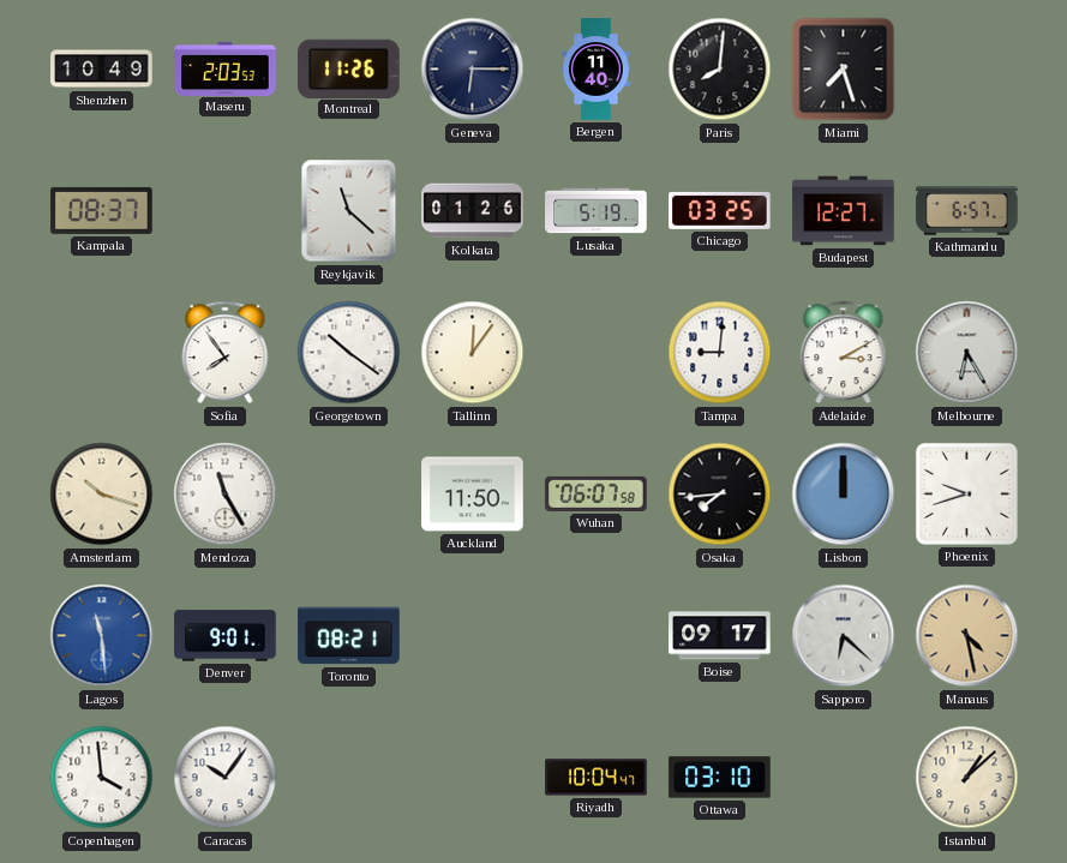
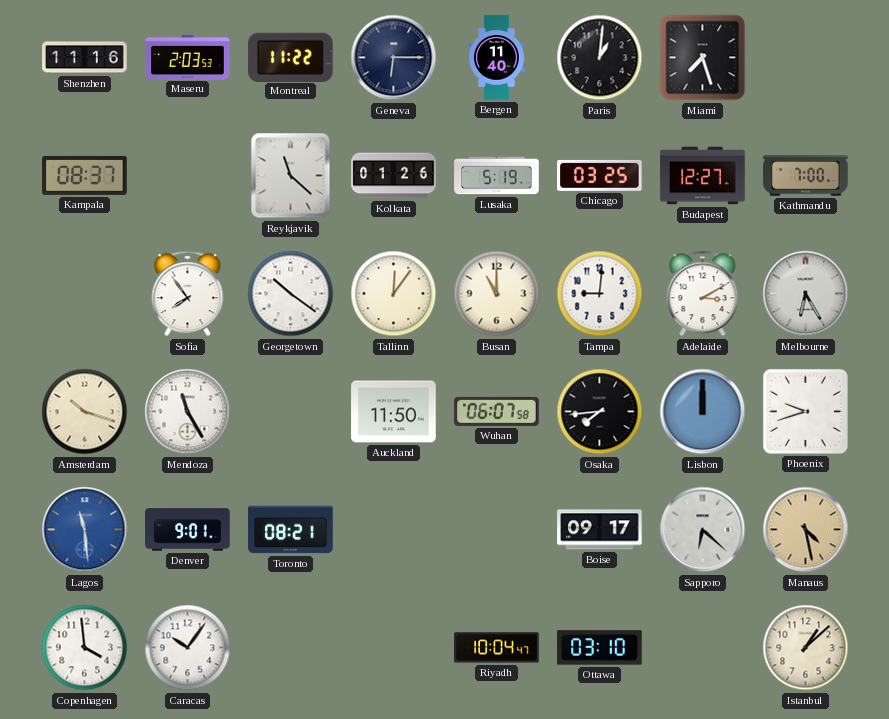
Shenzhen: 10:49 -> 11:16 (85, 58)
Montreal: 11:26 -> 11:22 (291, 57)
Paris: 8:01 -> 1:01 (600, 58)
Kathmandu: 6:57 -> 7:00 (806, 176)
Busan: none -> 11:00 (497, 294)
